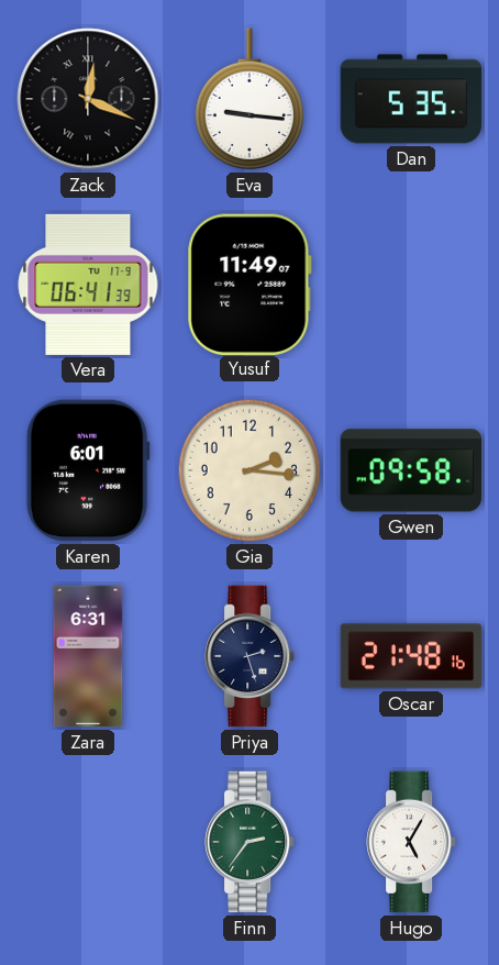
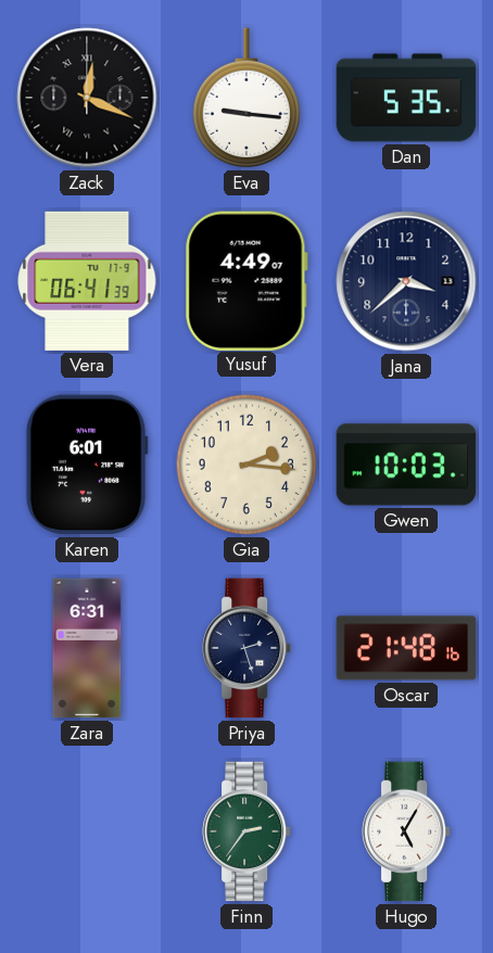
Yusuf: 11:49 -> 4:49 (246, 280)
Jana: none -> 3:38 (406, 281)
Gwen: 09:58 -> 10:03 (406, 465)
